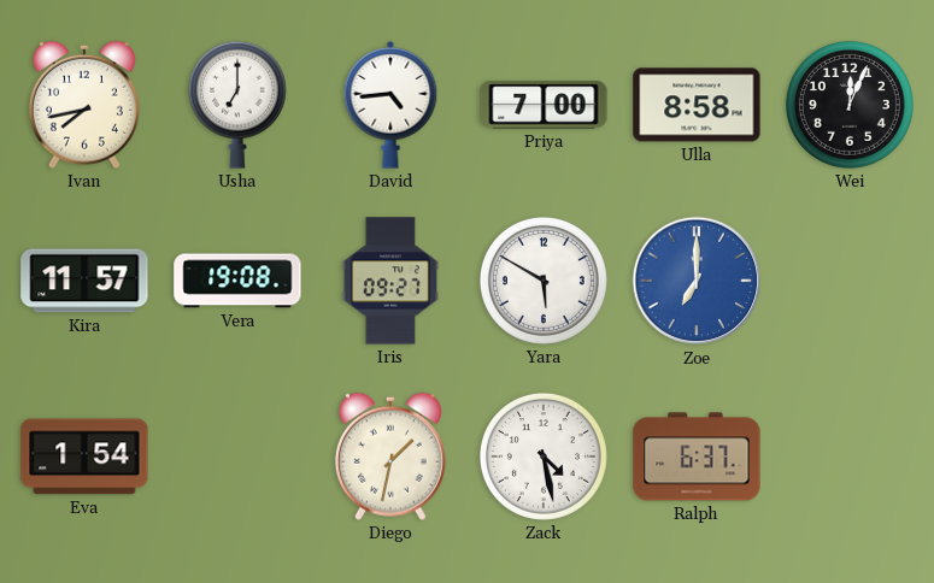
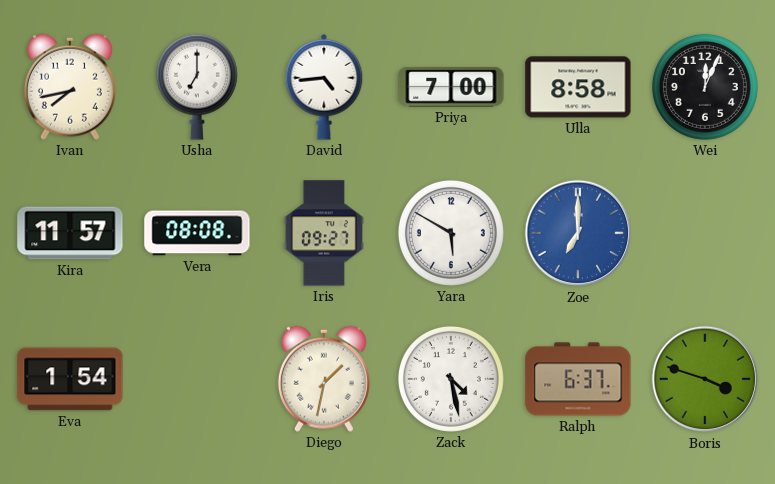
Vera: 19:08 -> 08:08 (197, 233)
Boris: none -> 3:48 (705, 379)
